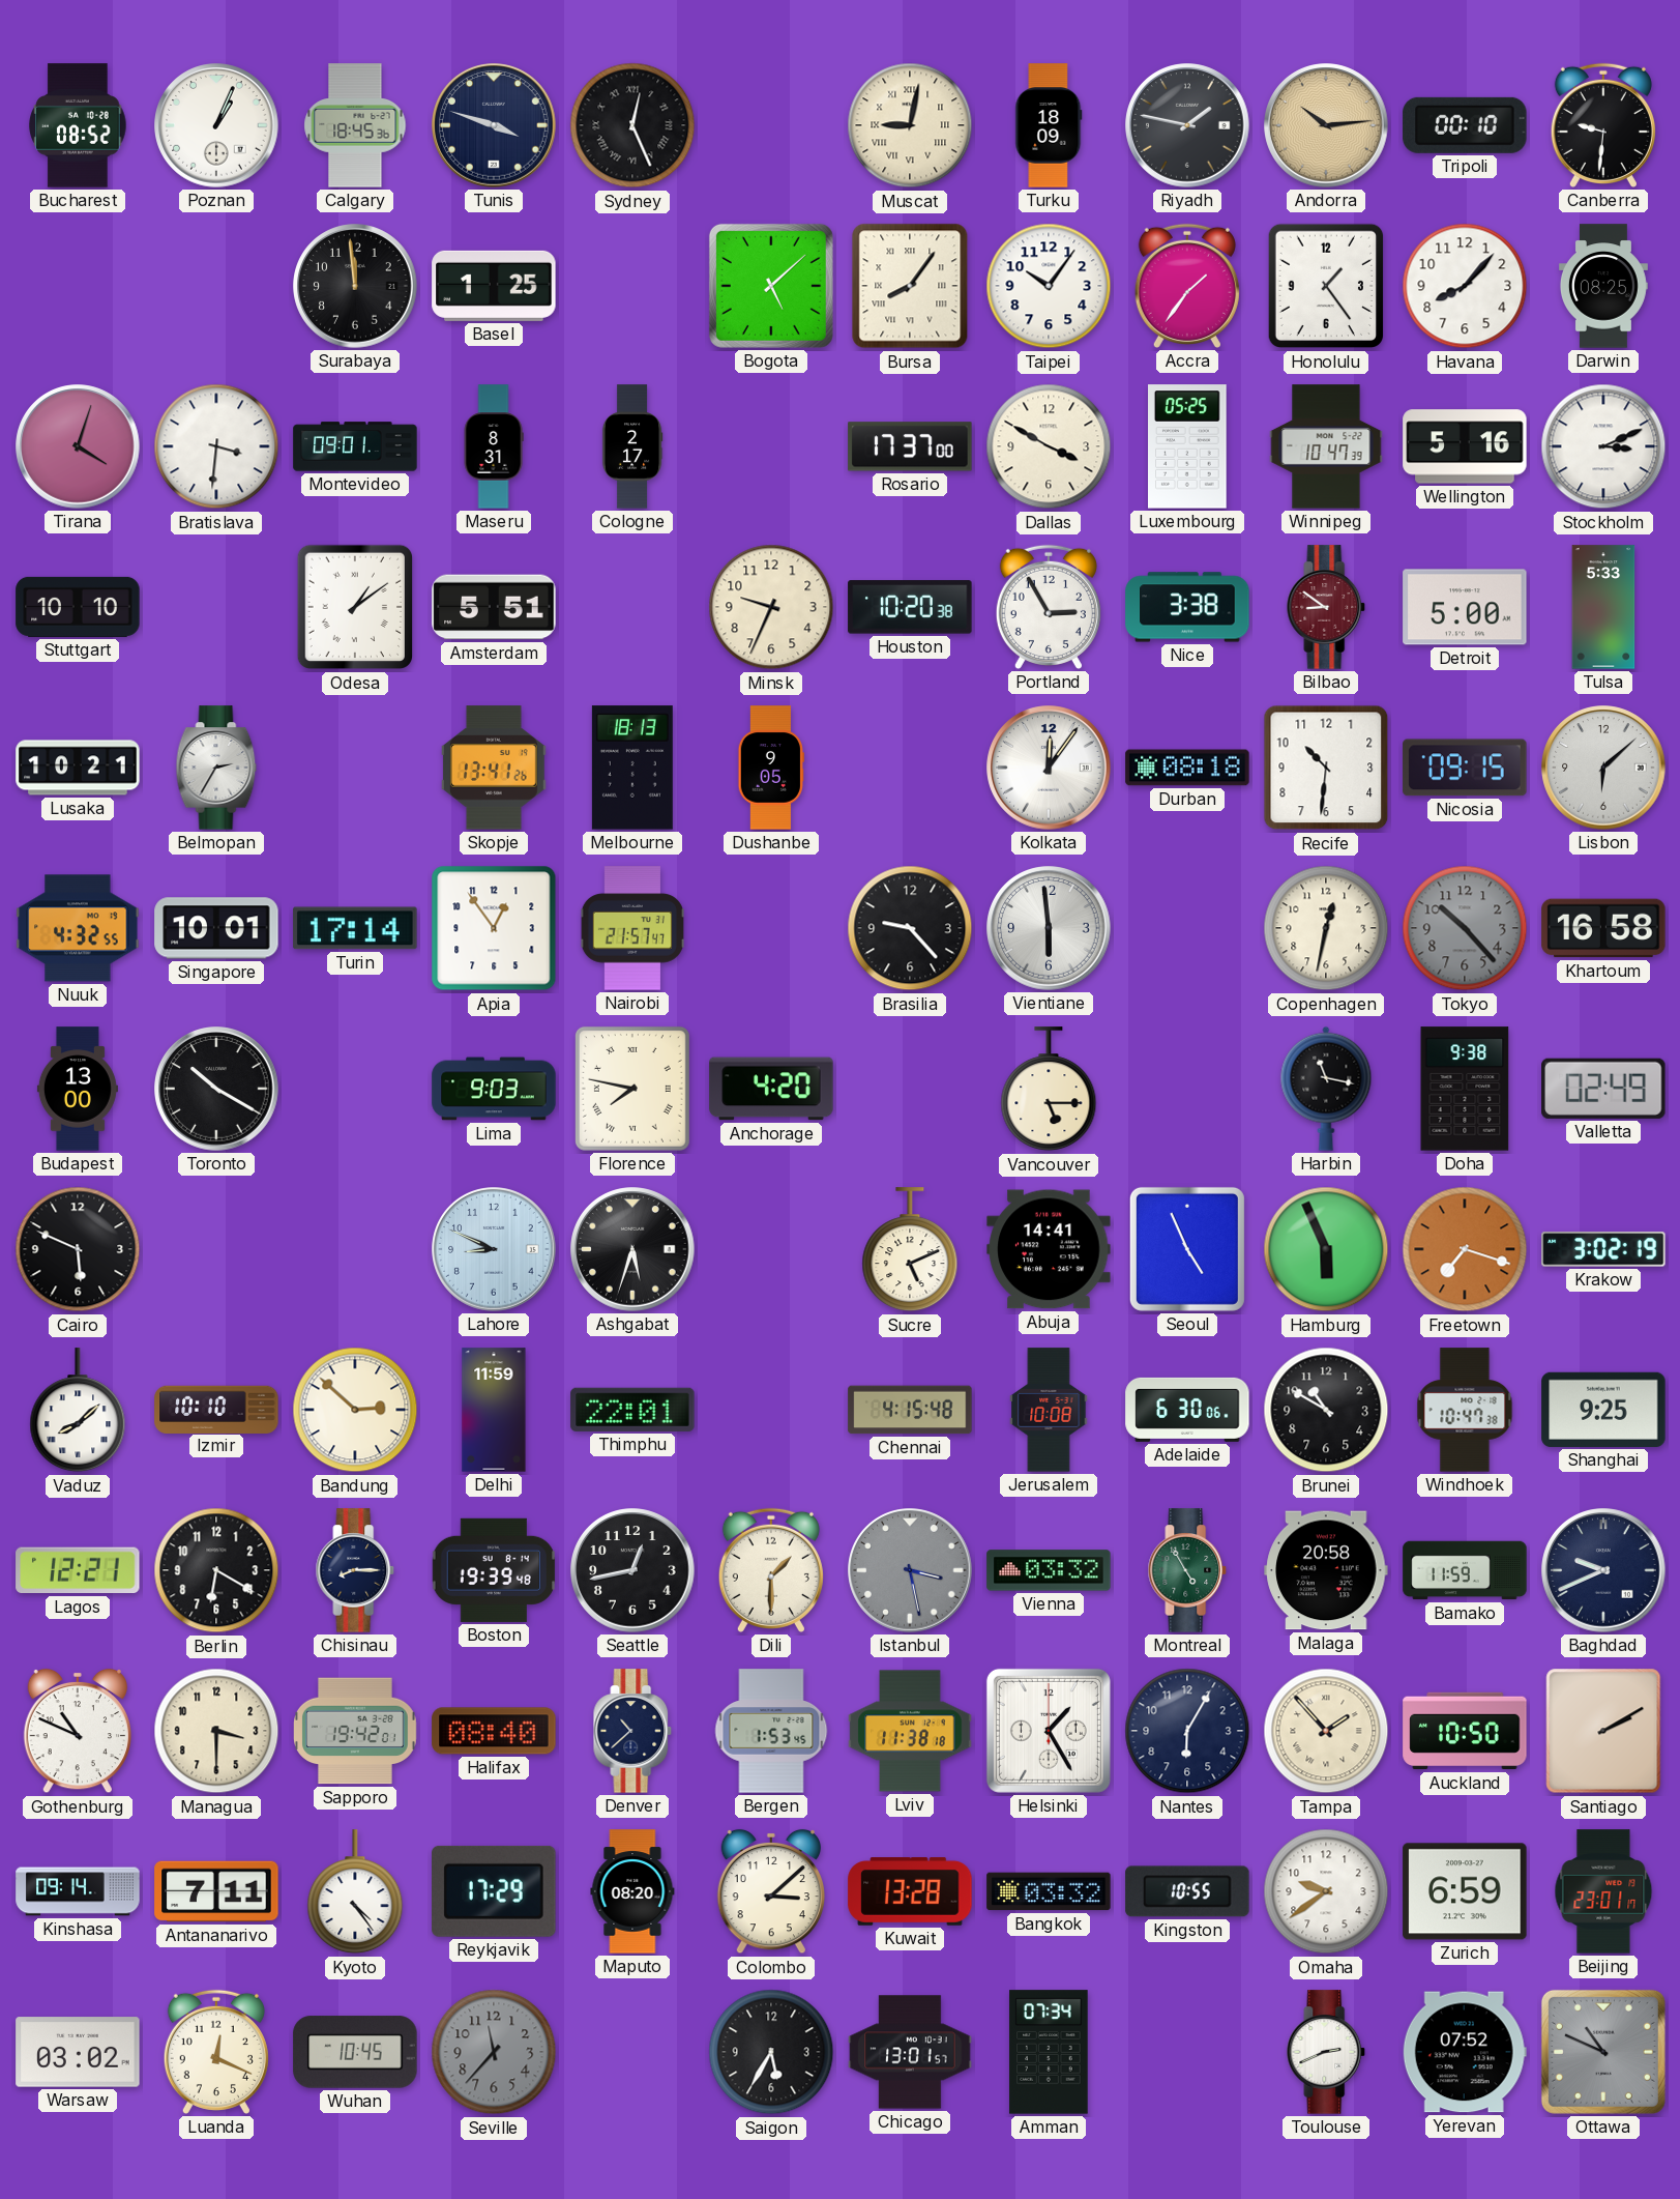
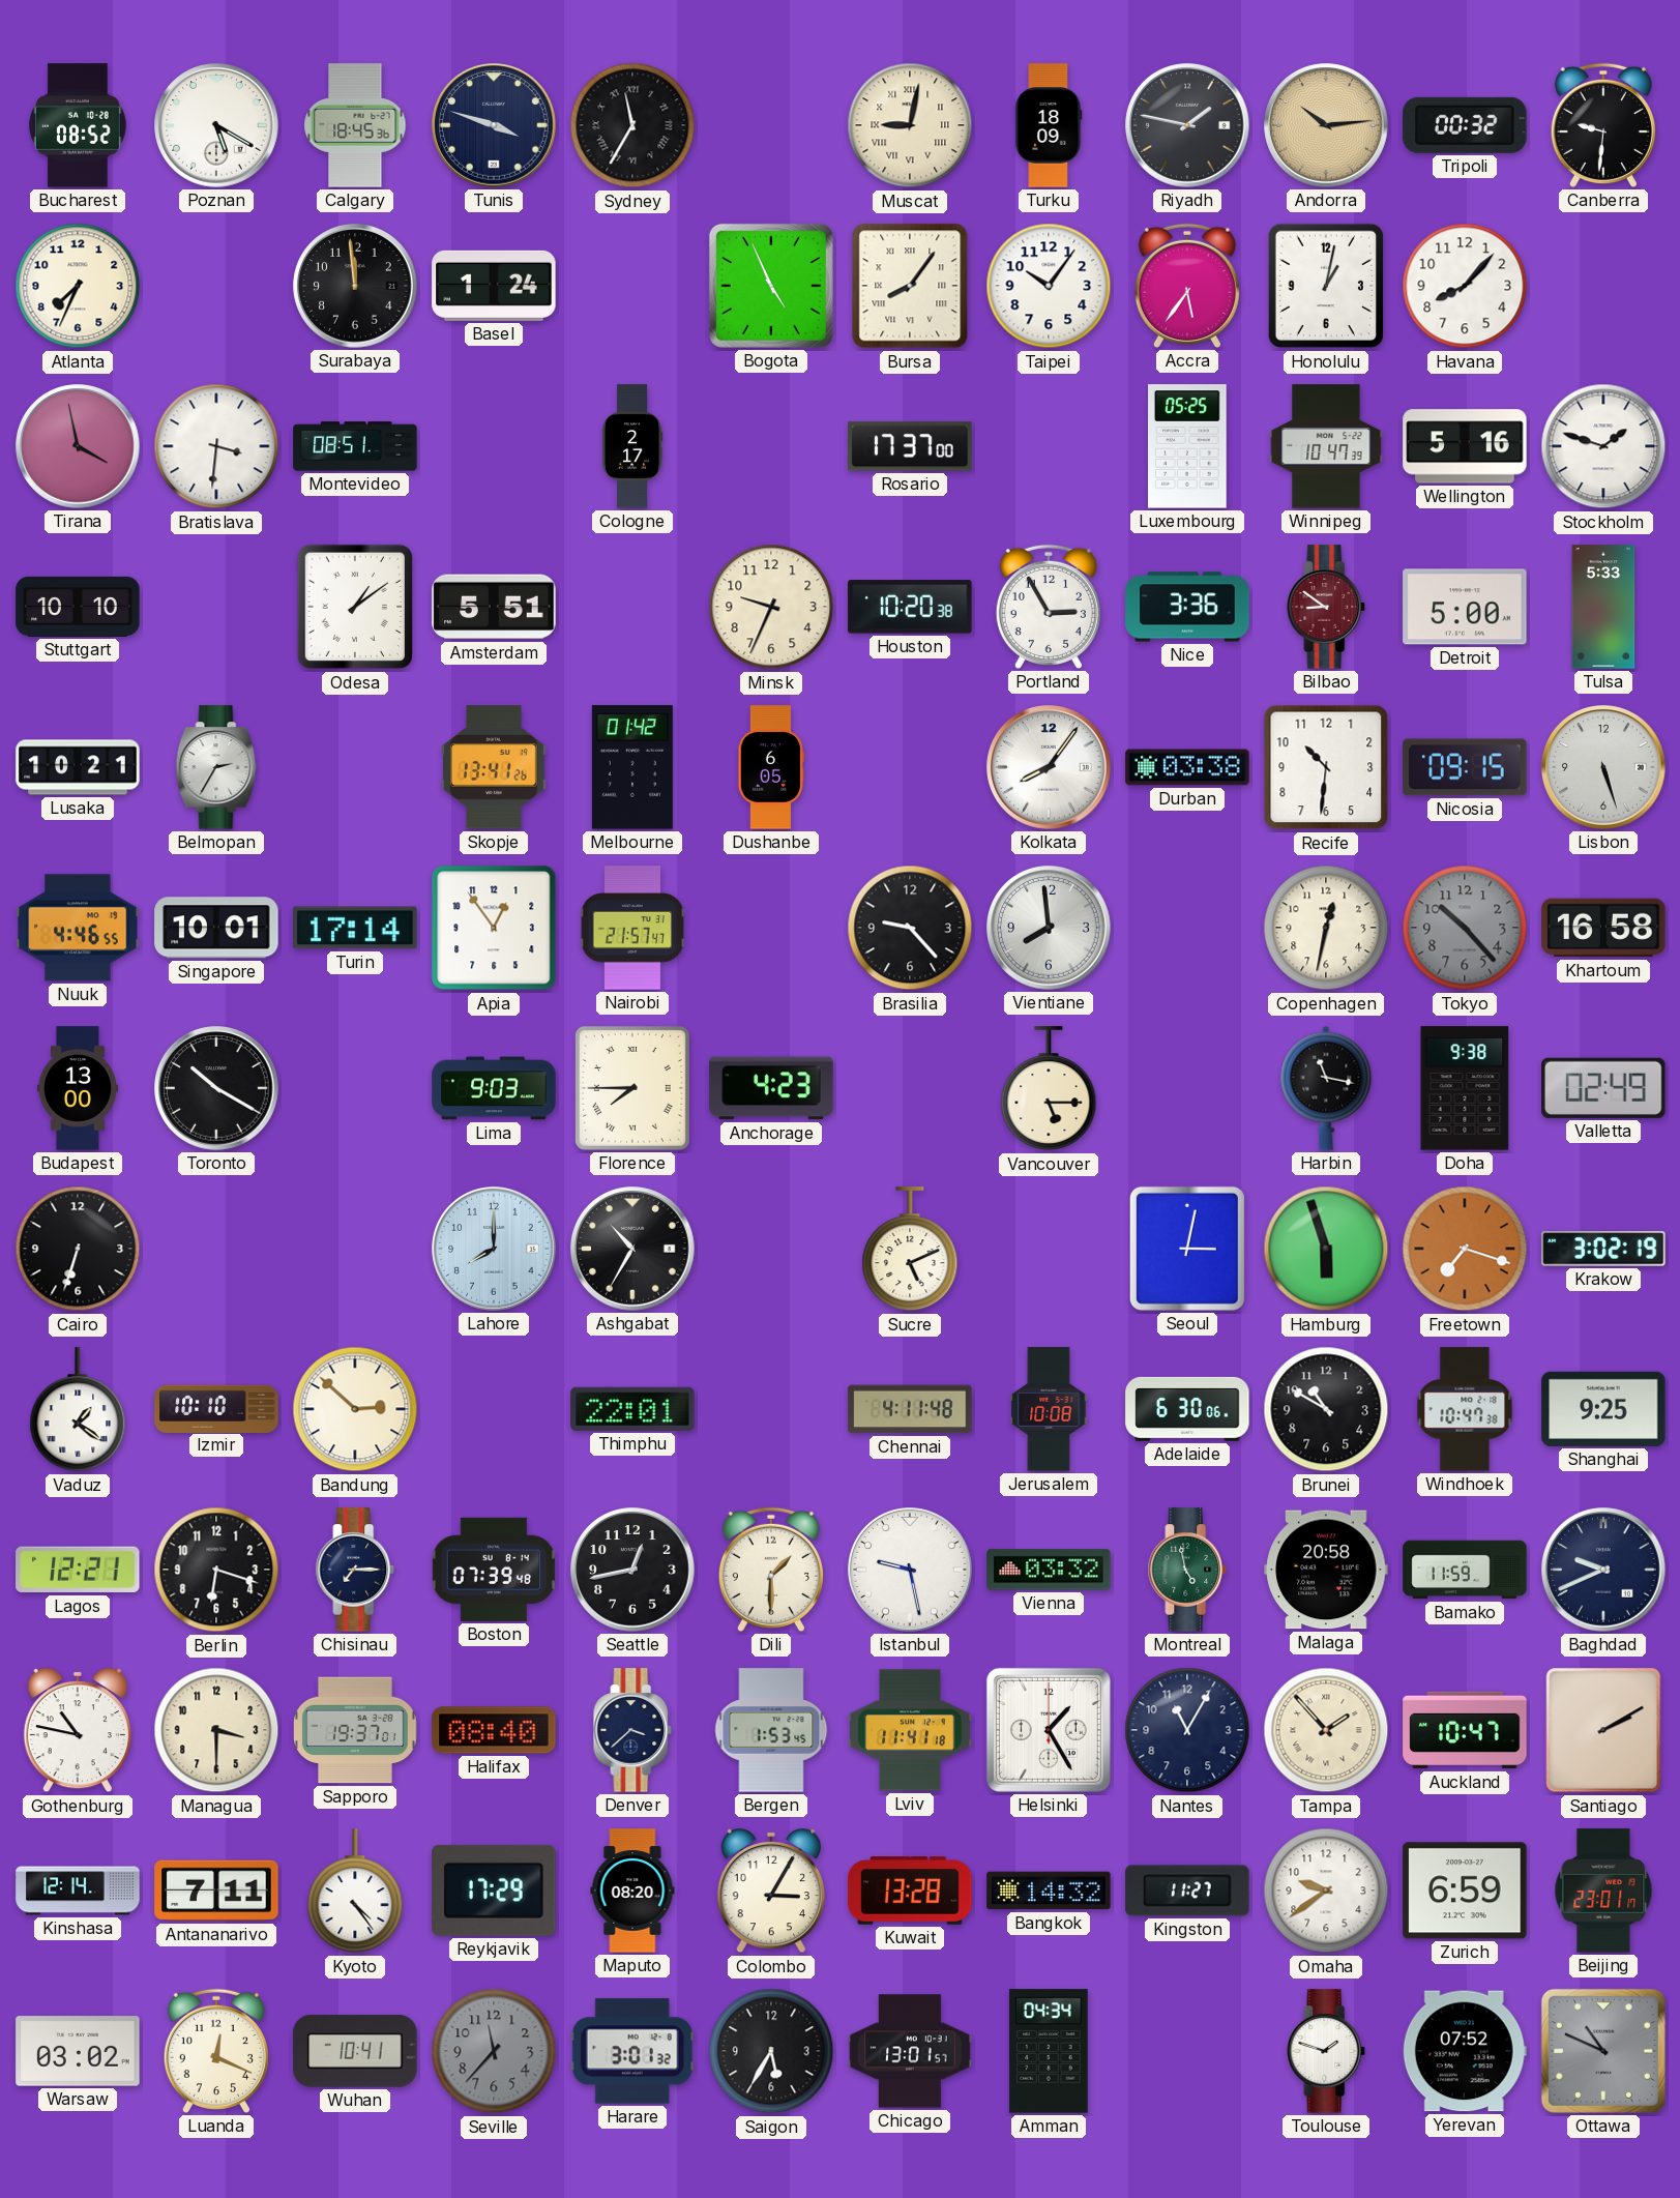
Poznan: 1:04 -> 5:20 (216, 125)
Sydney: 12:26 -> 11:35 (632, 125)
Tripoli: 00:10 -> 00:32 (1465, 125)
Atlanta: none -> 7:34 (78, 286)
Basel: 1:25 -> 1:24 (494, 286)
Bogota: 5:08 -> 4:56 (771, 286)
Accra: 1:36 -> 5:36 (1187, 286)
Honolulu: 1:24 -> 1:02 (1325, 286)
Darwin: 08:25 -> none (1603, 286)
Tirana: 4:03 -> 3:58 (78, 446)
Montevideo: 09:01 -> 08:51 (355, 446)
Maseru: 8:31 -> none (494, 446)
Dallas: 3:50 -> none (1049, 446)
Stockholm: 3:11 -> 1:48 (1603, 446)
Nice: 3:38 -> 3:36 (1187, 607)
Melbourne: 18:13 -> 01:42 (632, 767)
Dushanbe: 9:05 -> 6:05 (771, 767)
Kolkata: 12:06 -> 8:06 (1049, 767)
Durban: 08:18 -> 03:38 (1187, 767)
Lisbon: 6:08 -> 5:27 (1603, 767)
Nuuk: 4:32 -> 4:46 (78, 928)
Vientiane: 5:59 -> 7:59 (1049, 928)
Florence: 7:47 -> 7:45 (632, 1088)
Anchorage: 4:20 -> 4:23 (771, 1088)
Cairo: 5:49 -> 6:33 (78, 1249)
Lahore: 8:49 -> 8:00 (494, 1249)
Ashgabat: 5:33 -> 10:35 (632, 1249)
Abuja: 14:41 -> none (1049, 1249)
Seoul: 4:56 -> 3:02 (1187, 1249)
Hamburg: 5:56 -> 5:57 (1326, 1249)
Vaduz: 8:08 -> 1:21 (78, 1410)
Delhi: 11:59 -> none (494, 1410)
Chennai: 4:15 -> 4:11 (910, 1409)
Berlin: 6:20 -> 6:18 (216, 1570)
Chisinau: 8:15 -> 7:15 (355, 1570)
Boston: 19:39 -> 07:39 (493, 1570)
Istanbul: 3:28 -> 9:28 (910, 1570)
Istanbul dial: grey -> white (910, 1570)
Montreal: 4:55 -> 4:58 (1187, 1570)
Gothenburg: 10:49 -> 10:47 (77, 1730)
Sapporo: 19:42 -> 19:37 (356, 1730)
Denver: 10:38 -> 3:38 (632, 1730)
Lviv: 11:38 -> 11:41 (910, 1730)
Nantes: 6:05 -> 11:05 (1187, 1730)
Auckland: 10:50 -> 10:47 (1465, 1730)
Kinshasa: 09:14 -> 12:14 (78, 1891)
Colombo: 3:08 -> 3:05 (770, 1891)
Bangkok: 03:32 -> 14:32 (1049, 1891)
Kingston: 10:55 -> 11:27 (1187, 1891)
Wuhan: 10:45 -> 10:41 (355, 2051)
Harare: none -> 3:01 (632, 2051)
Amman: 07:34 -> 04:34 (1049, 2051)
Toulouse: 2:41 -> 1:48 (1326, 2051)
